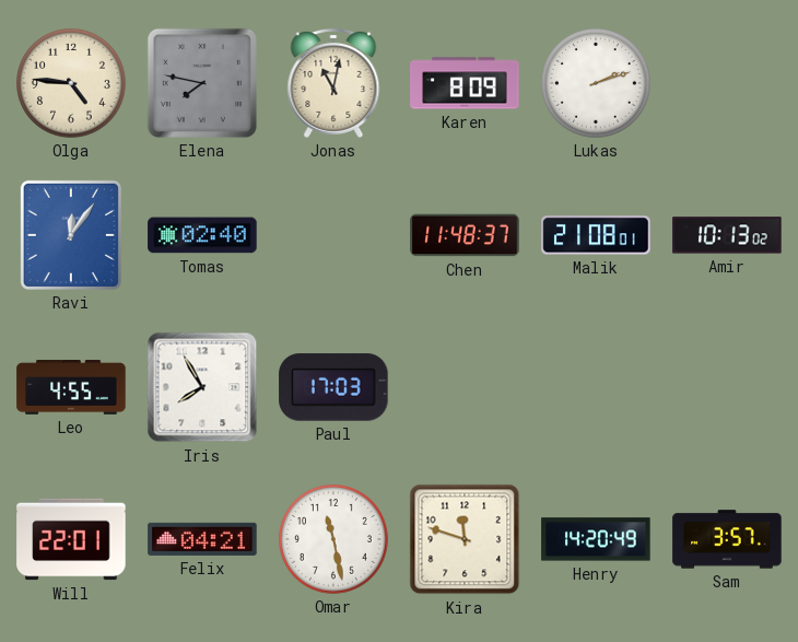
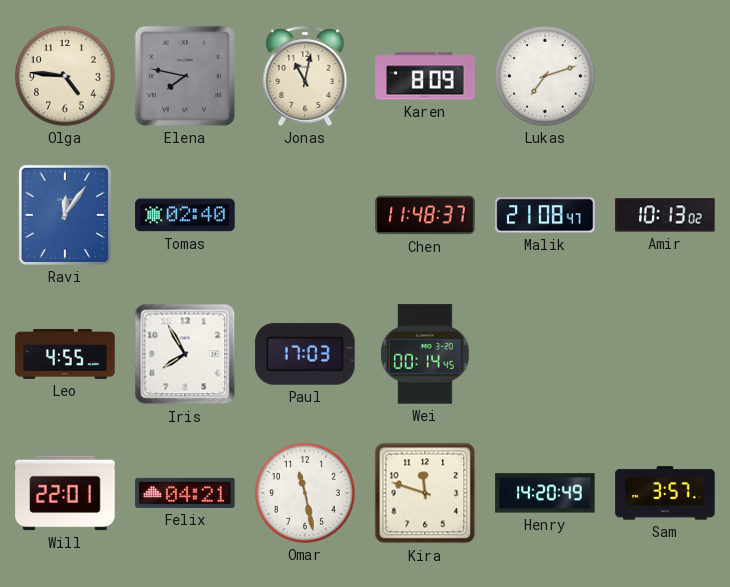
Lukas: 2:12 -> 7:12 (546, 77)
Malik: 21:08:01 -> 21:08:47 (545, 215)
Wei: none -> 00:14 (425, 354)
